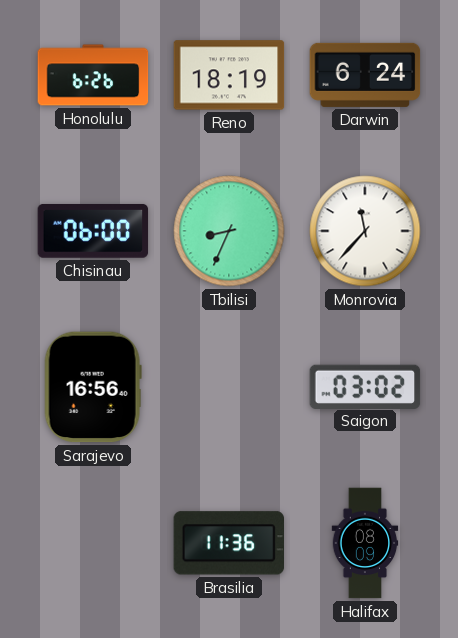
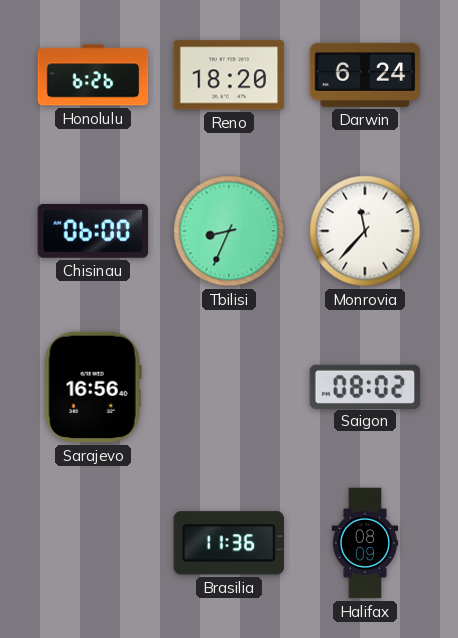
Reno: 18:19 -> 18:20 (229, 75)
Saigon: 03:02 -> 08:02 (365, 386)
